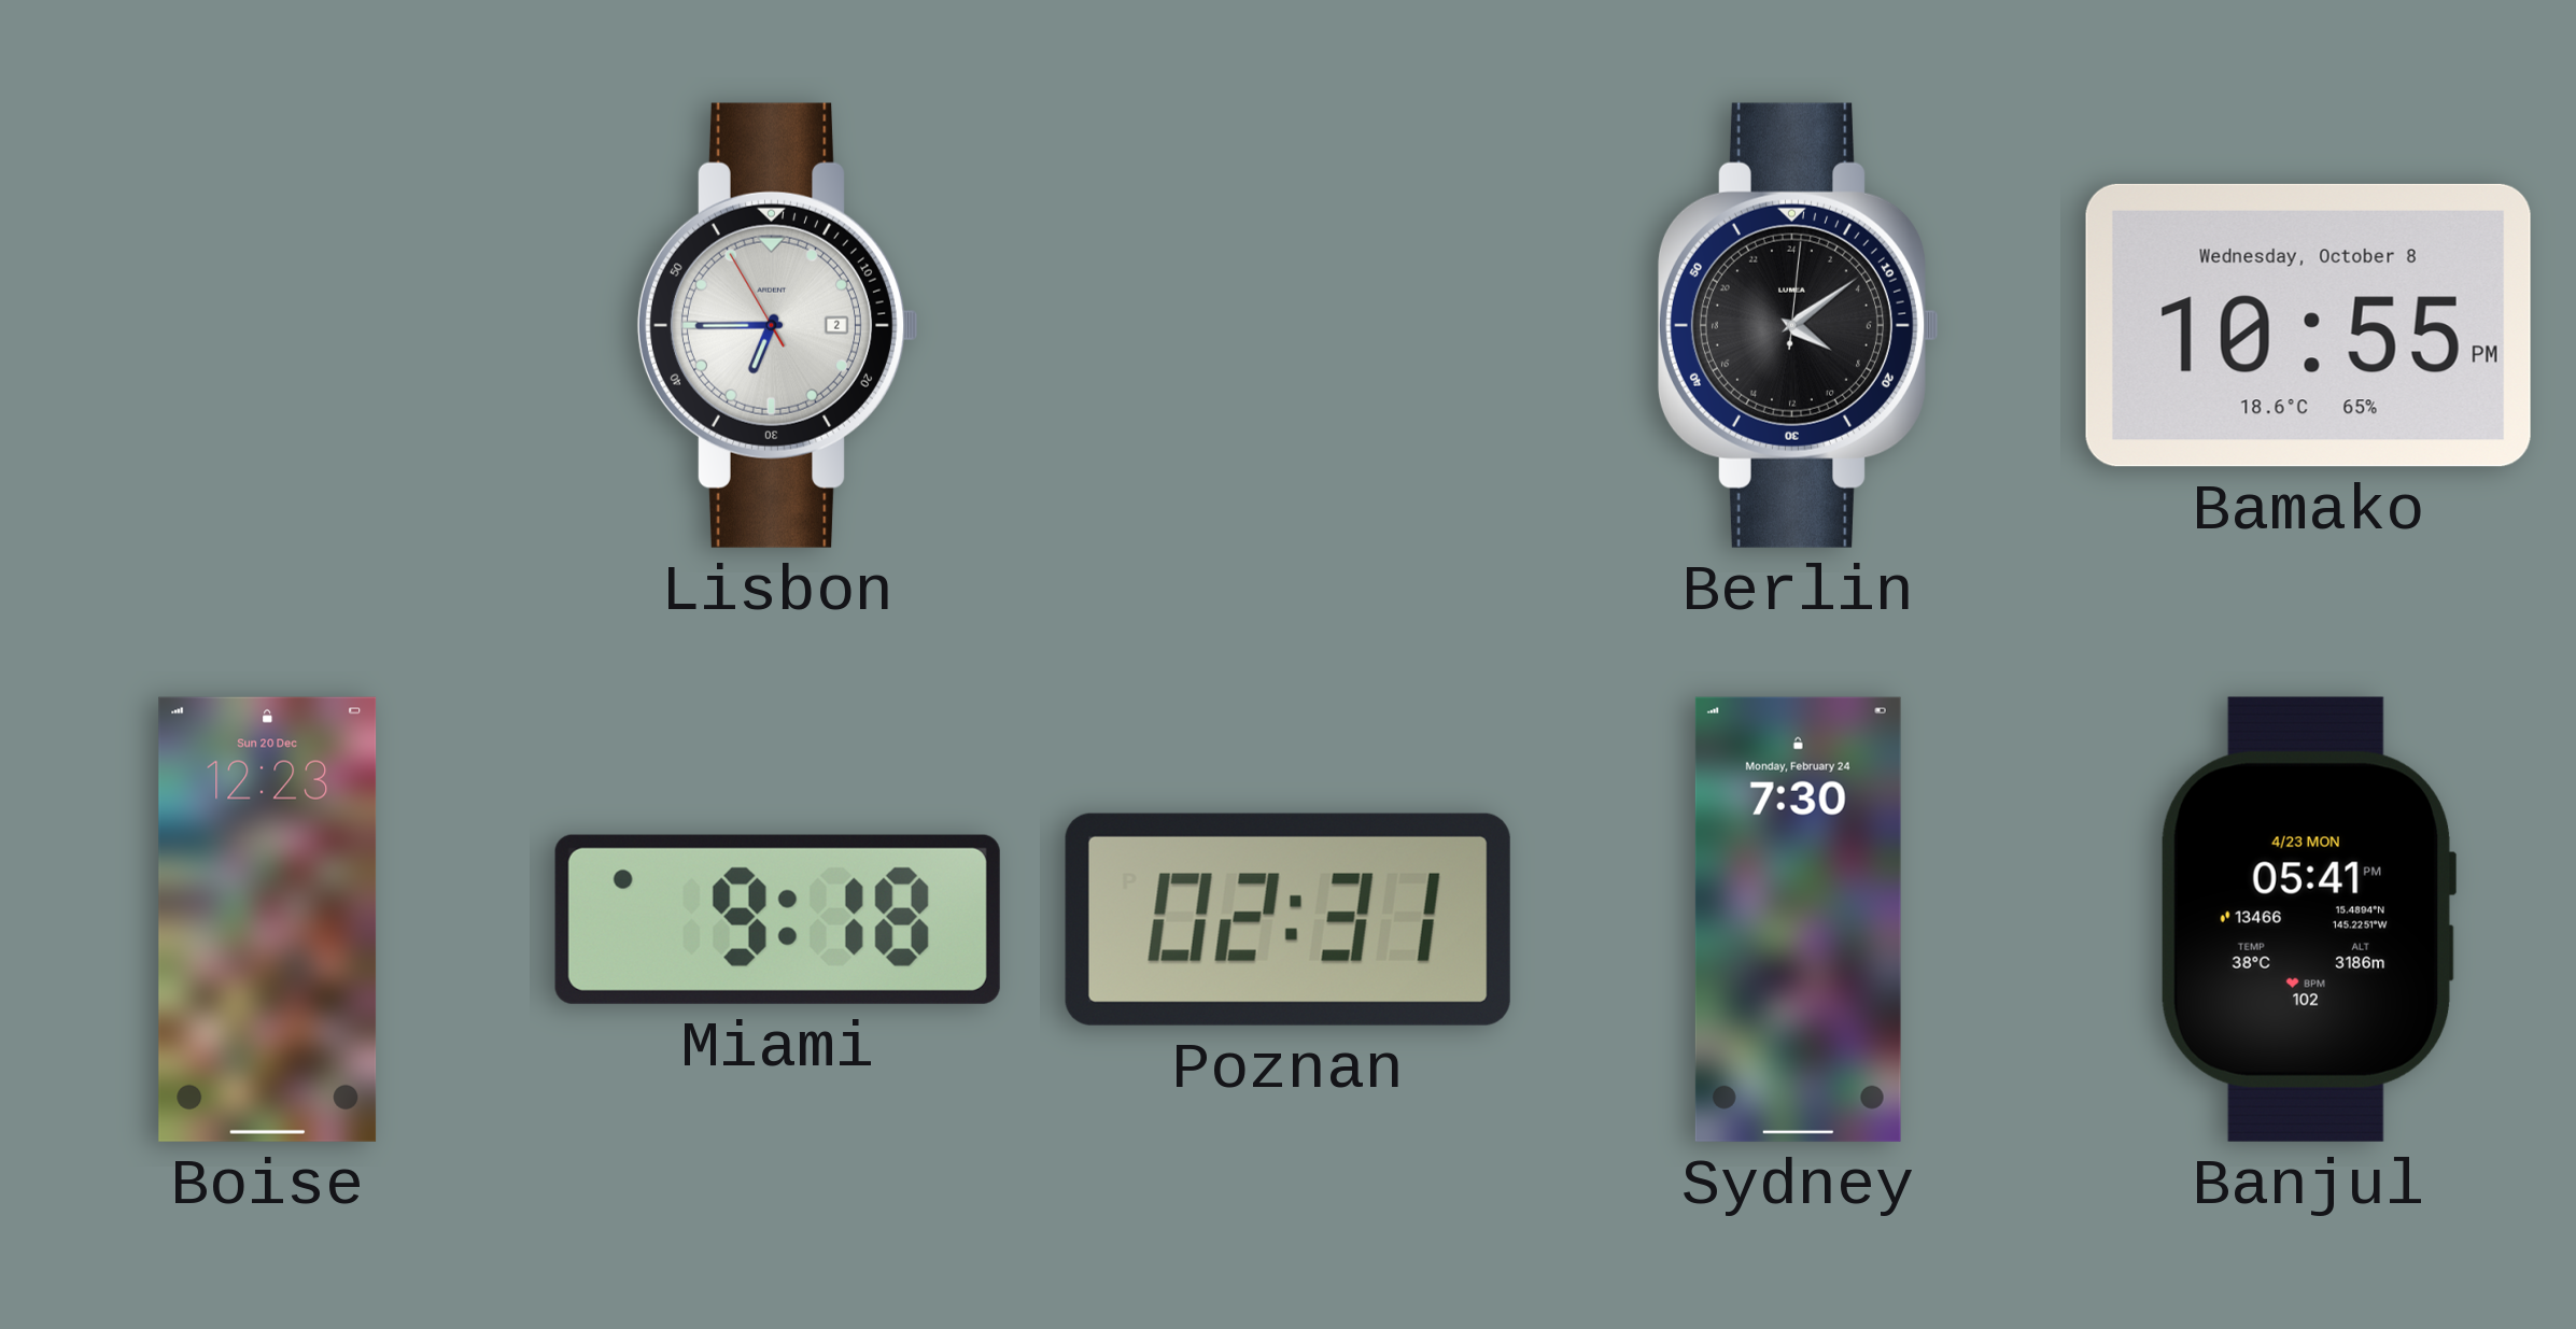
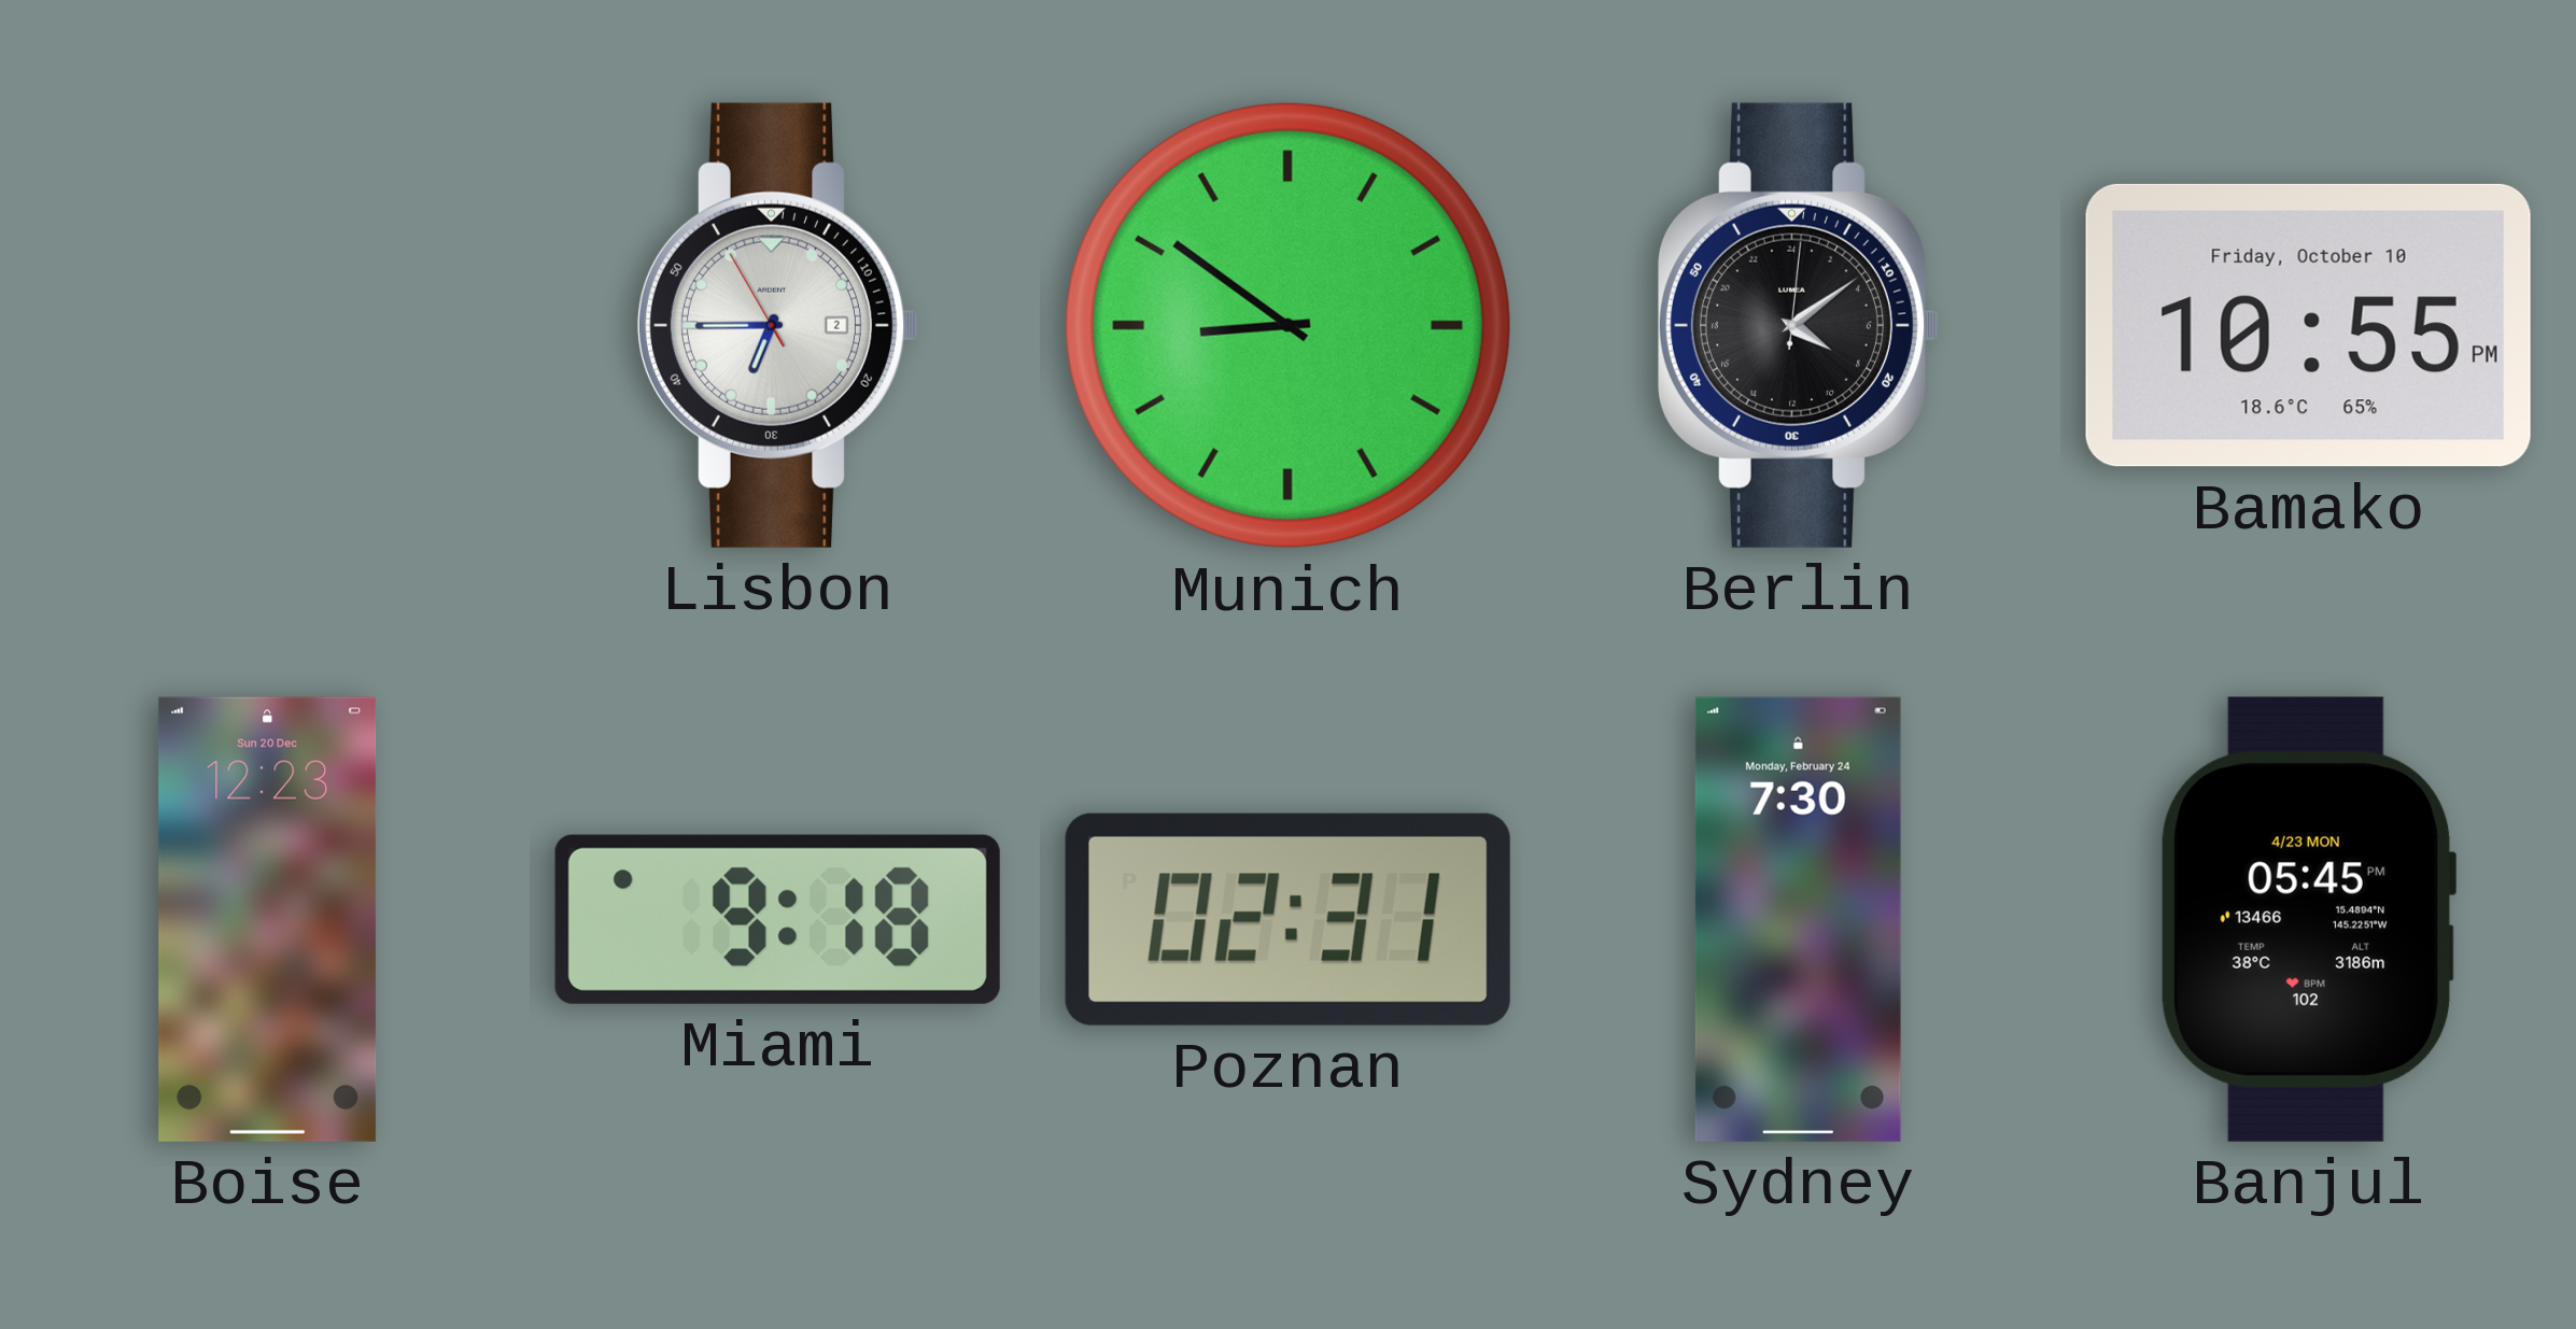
Munich: none -> 8:51 (1287, 325)
Bamako date: Wednesday, October 8 -> Friday, October 10 (2308, 325)
Banjul: 05:41 -> 05:45 (2308, 919)
